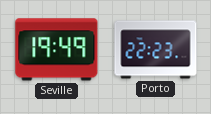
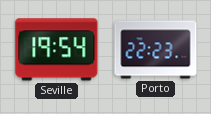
Seville: 19:49 -> 19:54 (57, 50)
